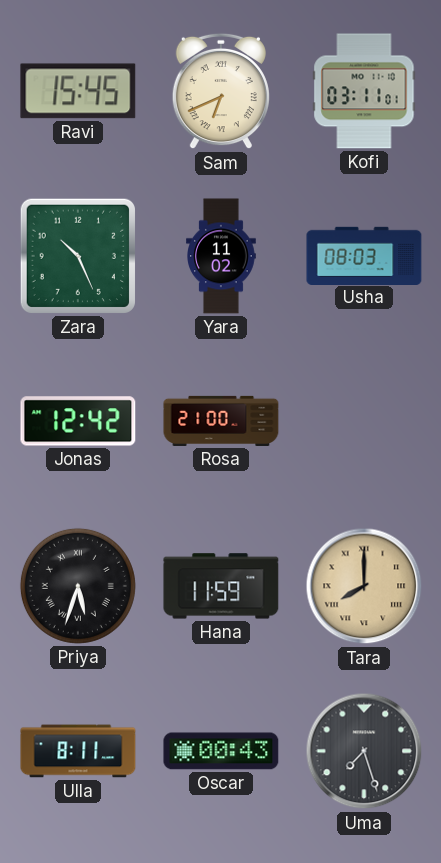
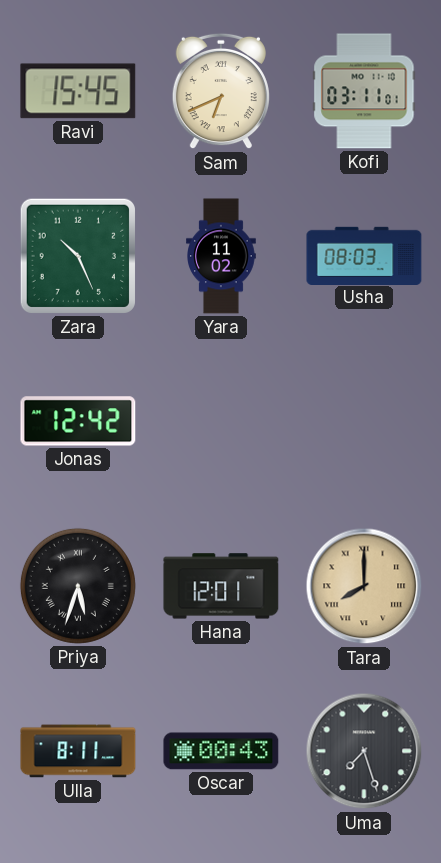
Rosa: 21:00 -> none (221, 421)
Hana: 11:59 -> 12:01 (221, 586)
